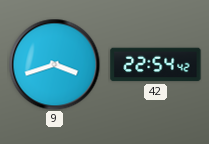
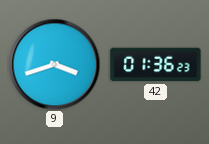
42: 22:54 -> 01:36 (156, 65)
